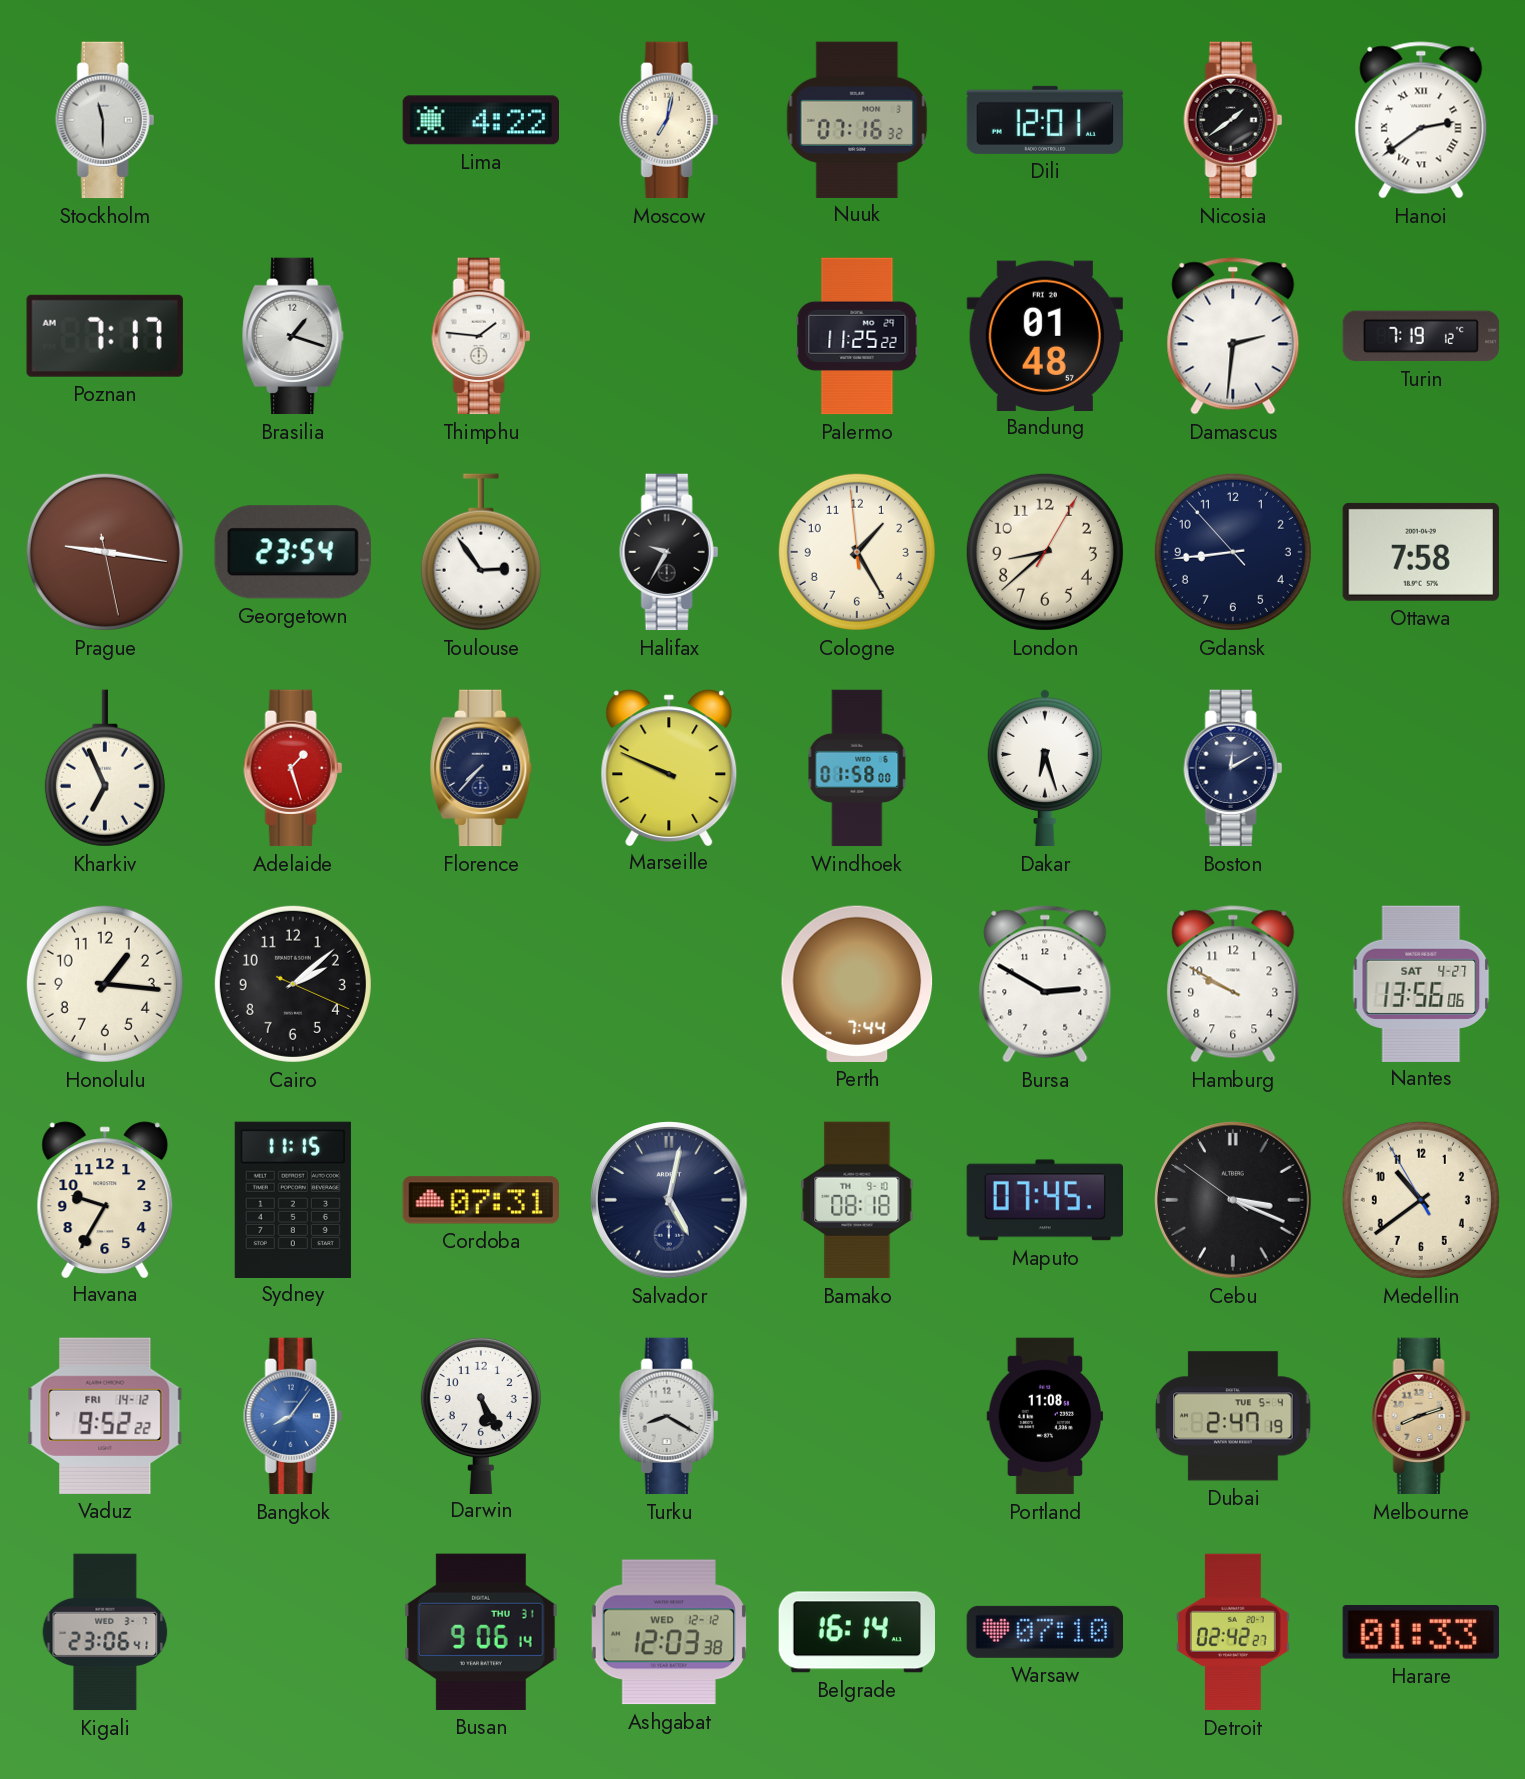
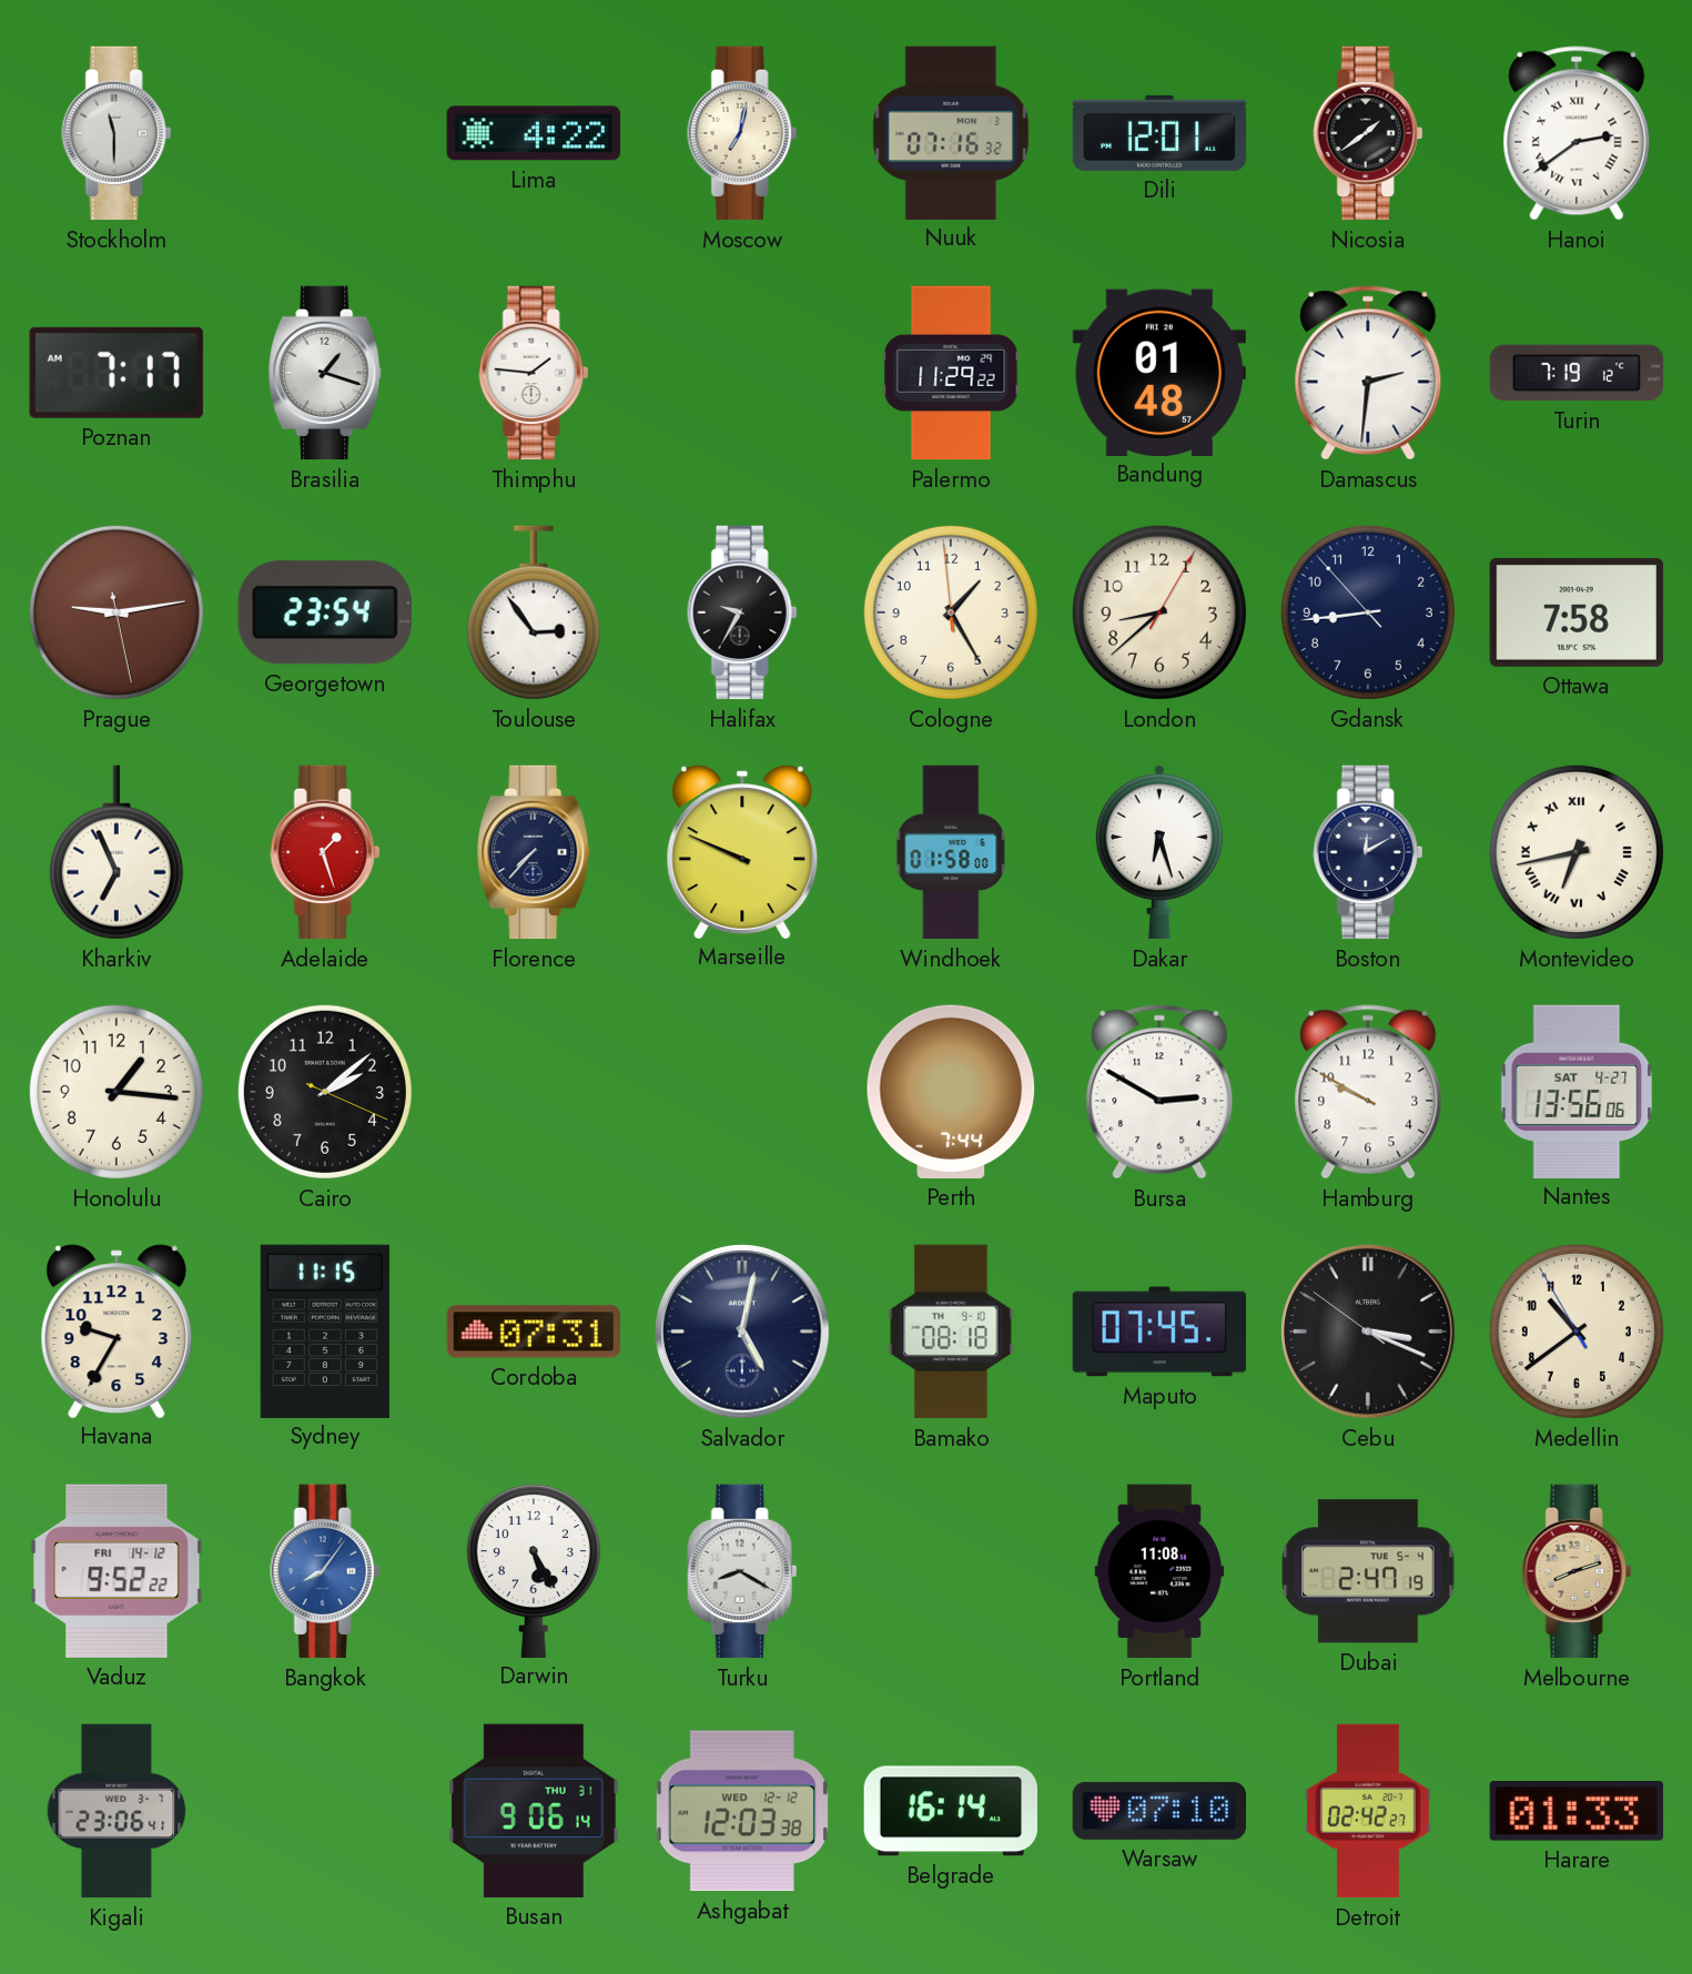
Palermo: 11:25 -> 11:29 (951, 373)
Prague: 9:16 -> 9:13 (116, 613)
Montevideo: none -> 6:43 (1577, 852)
